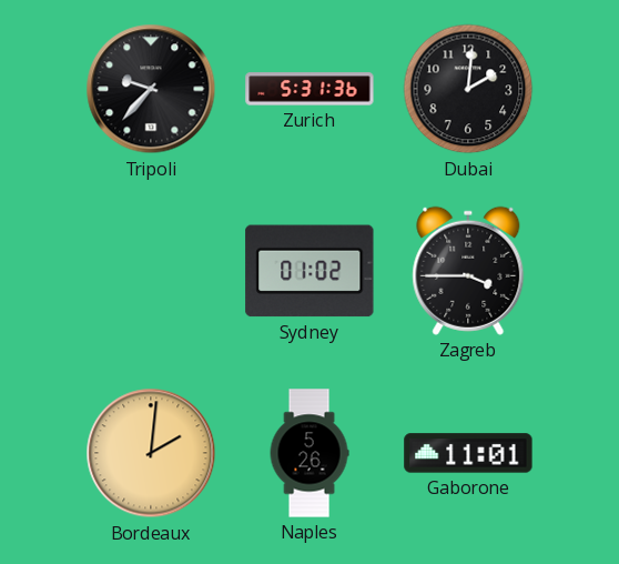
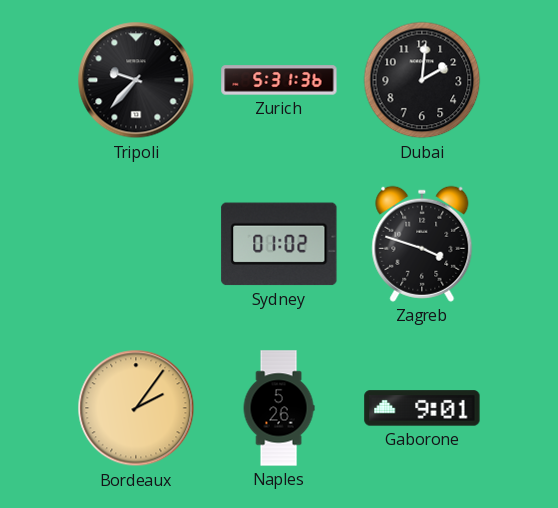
Zagreb: 3:45 -> 3:48 (422, 244)
Bordeaux: 2:01 -> 2:06 (136, 408)
Gaborone: 11:01 -> 9:01 (422, 408)
